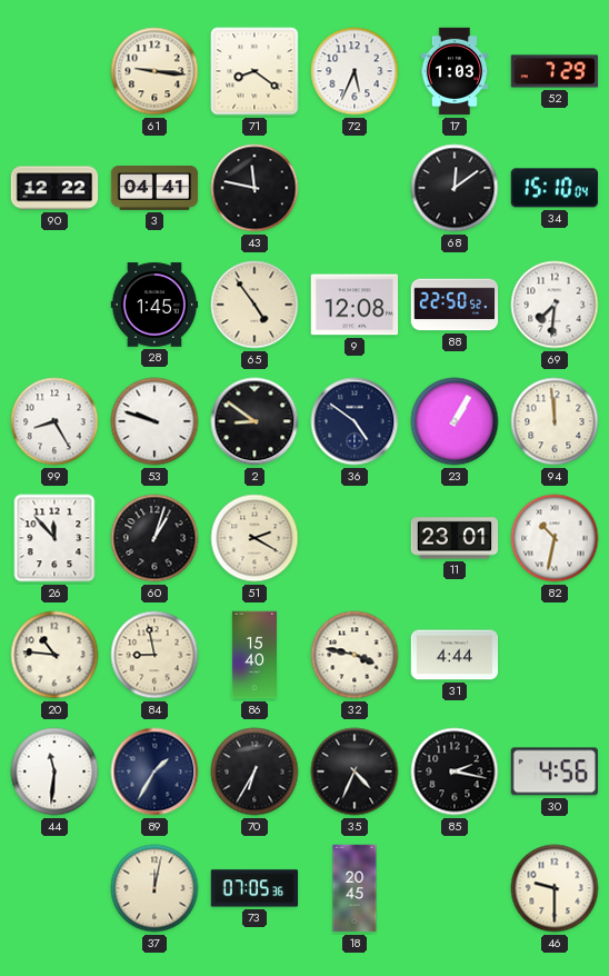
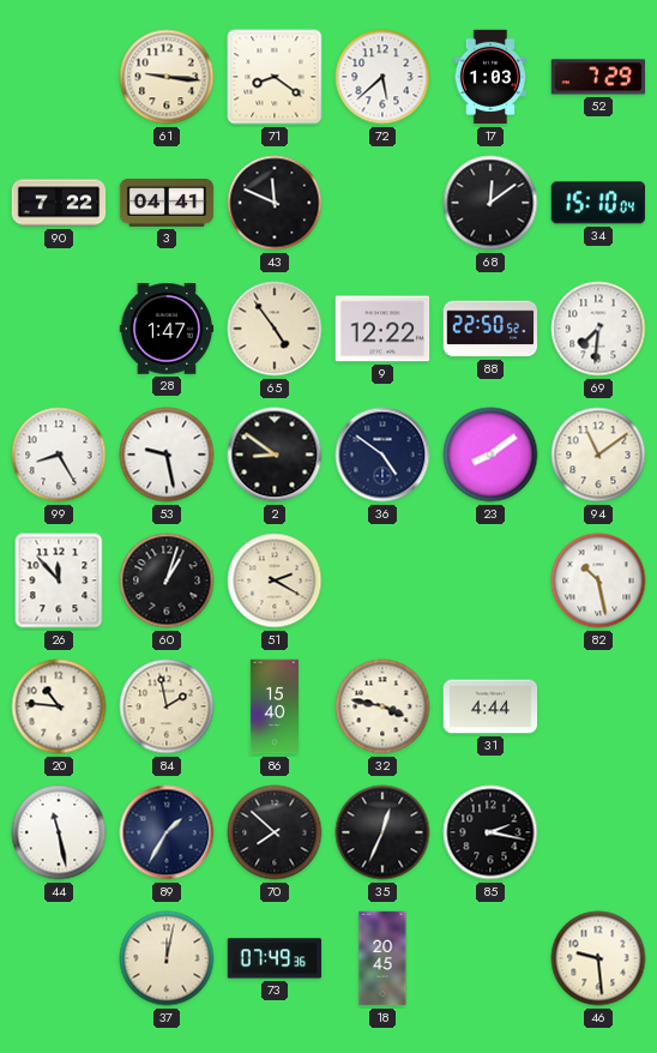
72: 5:34 -> 5:38 (382, 77)
90: 12:22 -> 7:22 (59, 203)
43: 11:47 -> 11:49 (275, 203)
28: 1:45 -> 1:47 (167, 329)
9: 12:08 -> 12:22 (382, 329)
53: 9:48 -> 9:28 (167, 455)
23: 1:05 -> 8:09 (490, 455)
94: 11:59 -> 11:09 (598, 455)
11: 23:01 -> none (455, 538)
82: 10:32 -> 10:28 (598, 580)
84: 8:58 -> 1:58 (167, 706)
44: 11:31 -> 11:28 (59, 832)
70: 6:35 -> 7:52 (275, 832)
35: 4:34 -> 12:34 (382, 832)
30: 4:56 -> none (555, 771)
73: 07:05 -> 07:49 (275, 958)
46: 9:30 -> 9:29 (598, 958)
